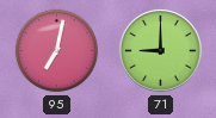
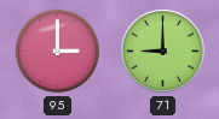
95: 7:02 -> 3:00 (58, 52)
